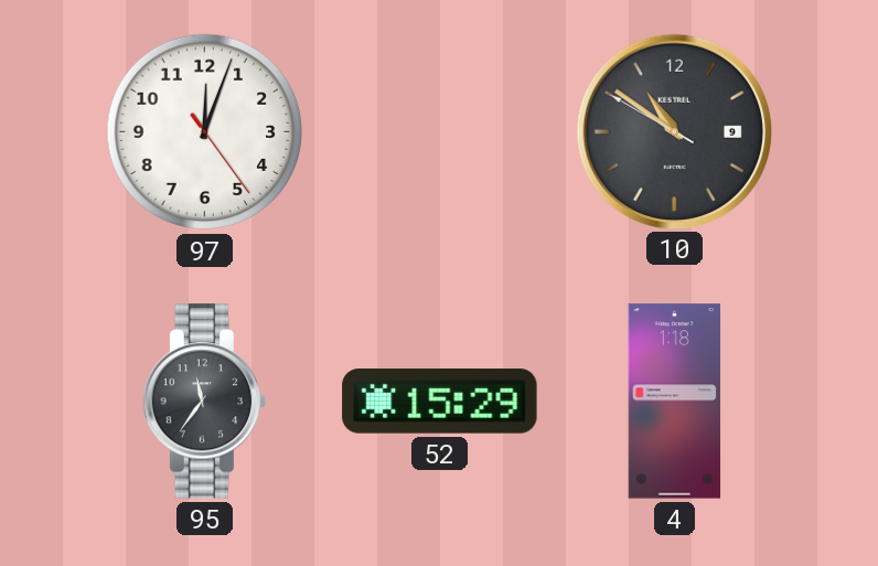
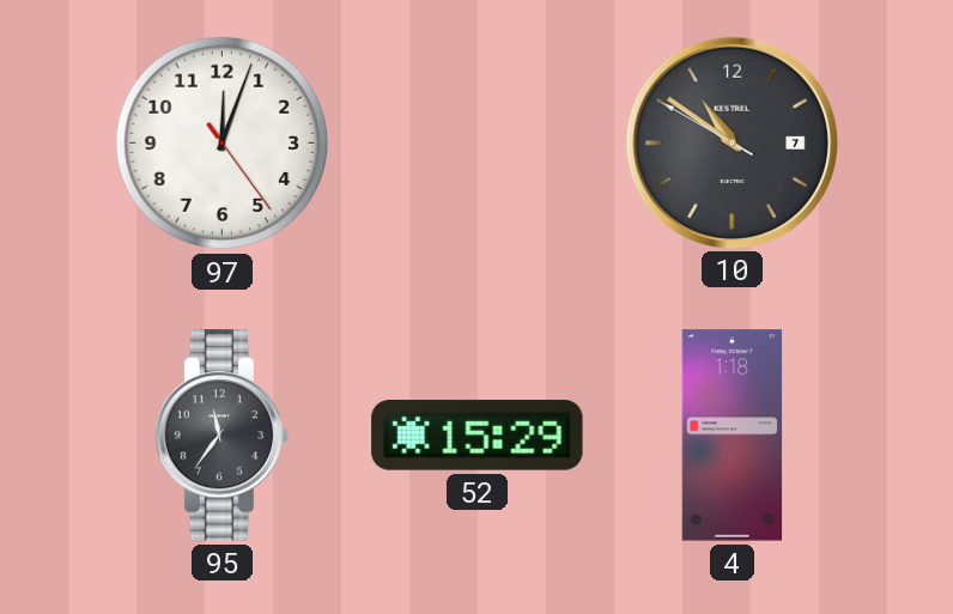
10 date: 9 -> 7 (732, 142)
